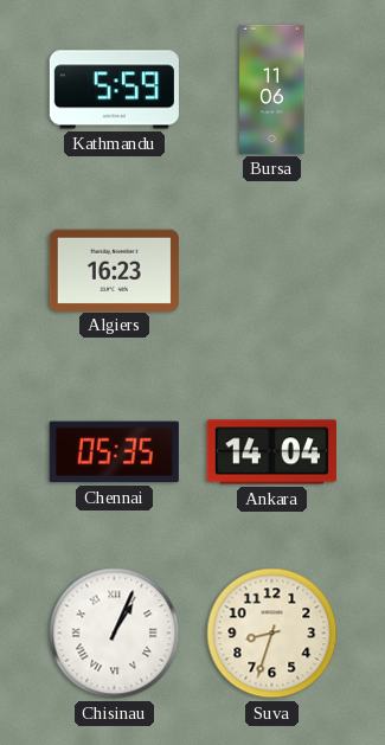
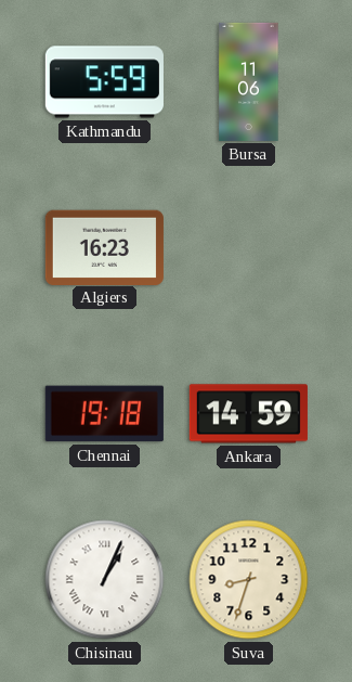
Chennai: 05:35 -> 19:18 (104, 414)
Ankara: 14:04 -> 14:59 (248, 414)
